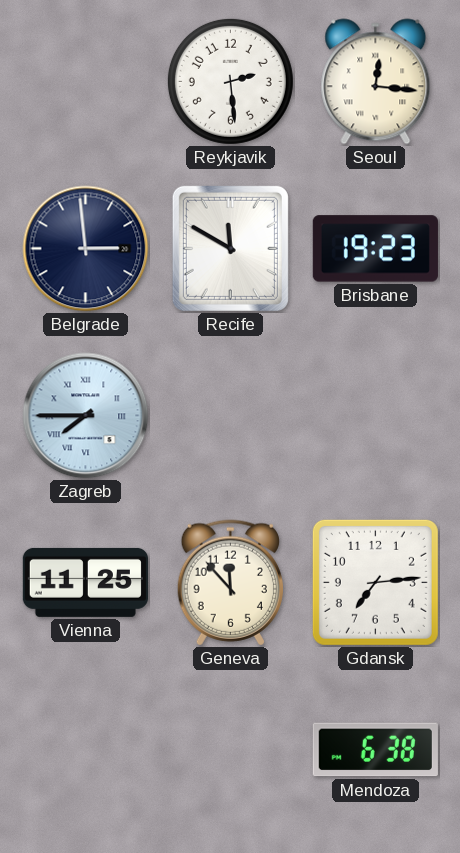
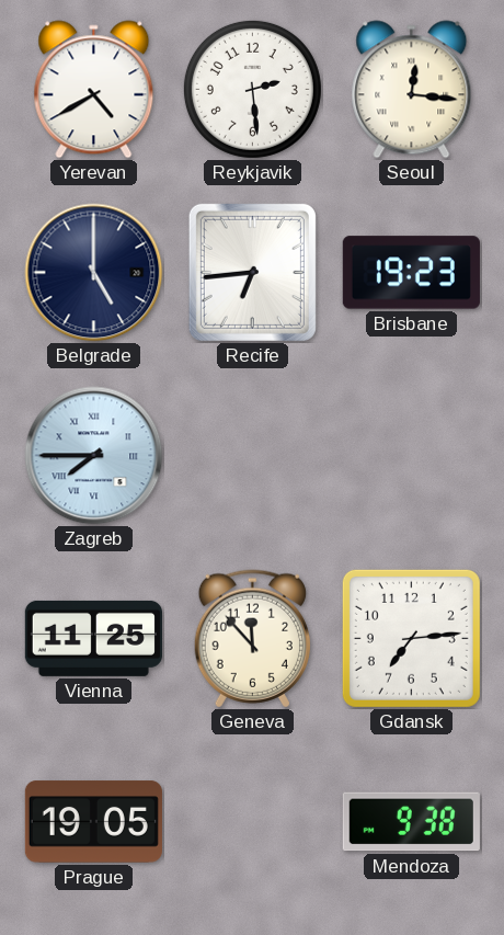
Yerevan: none -> 4:40 (94, 90)
Belgrade: 2:59 -> 5:00 (94, 273)
Recife: 11:50 -> 6:44 (252, 272)
Prague: none -> 19:05 (93, 822)
Mendoza: 6:38 -> 9:38 (411, 822)
